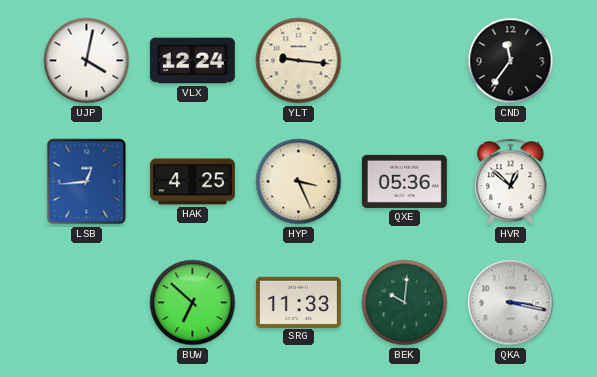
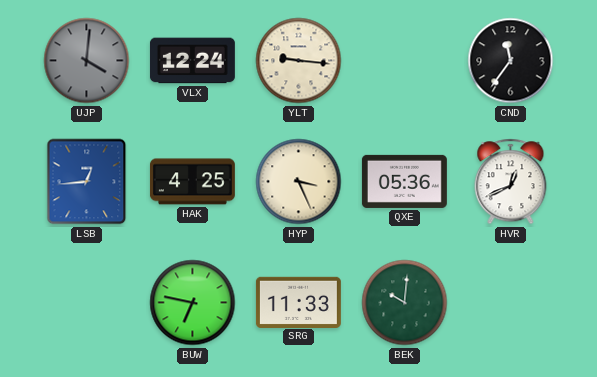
UJP: 4:02 -> 4:01 (87, 61)
UJP dial: white -> grey (87, 61)
HVR: 12:52 -> 12:41 (511, 182)
BUW: 6:52 -> 6:47 (193, 303)
QKA: 3:17 -> none (511, 303)
